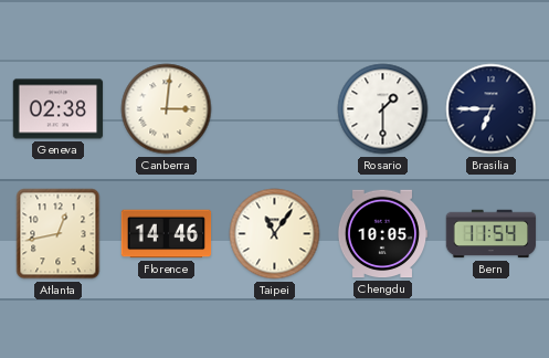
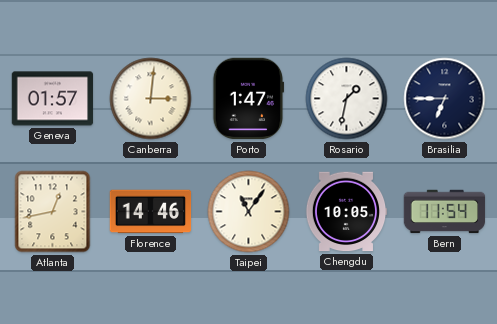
Geneva: 02:38 -> 01:57 (53, 99)
Porto: none -> 1:47 (248, 99)
Rosario: 1:30 -> 1:32 (347, 99)
